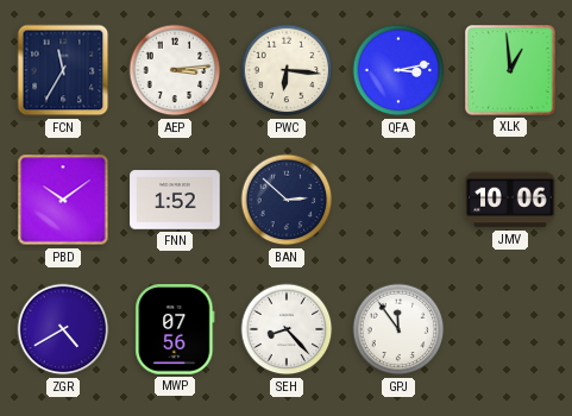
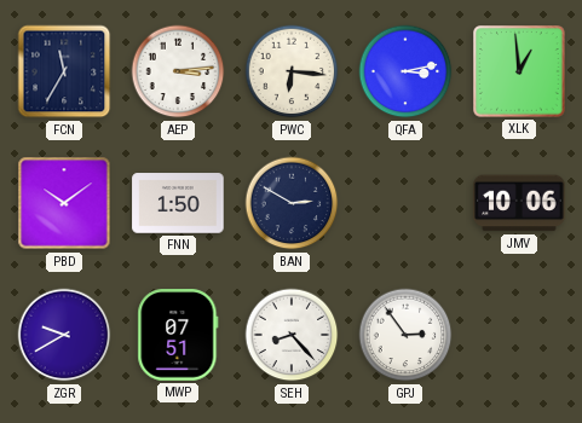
FNN: 1:52 -> 1:50 (178, 203)
BAN: 2:52 -> 2:50 (292, 203)
ZGR: 4:40 -> 9:40 (64, 335)
MWP: 07:56 -> 07:51 (178, 335)
GPJ: 11:54 -> 2:54 (405, 335)
